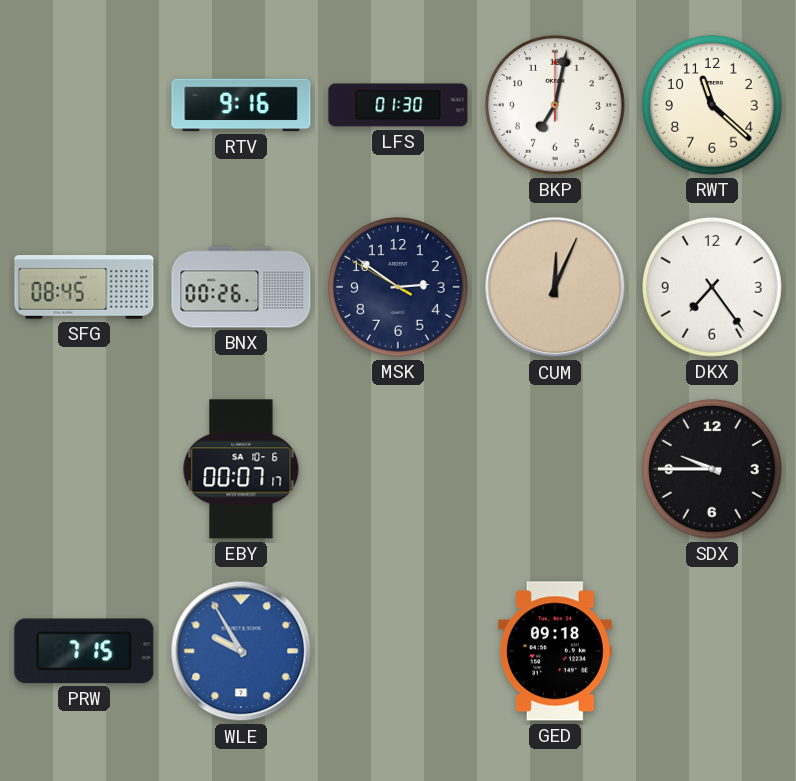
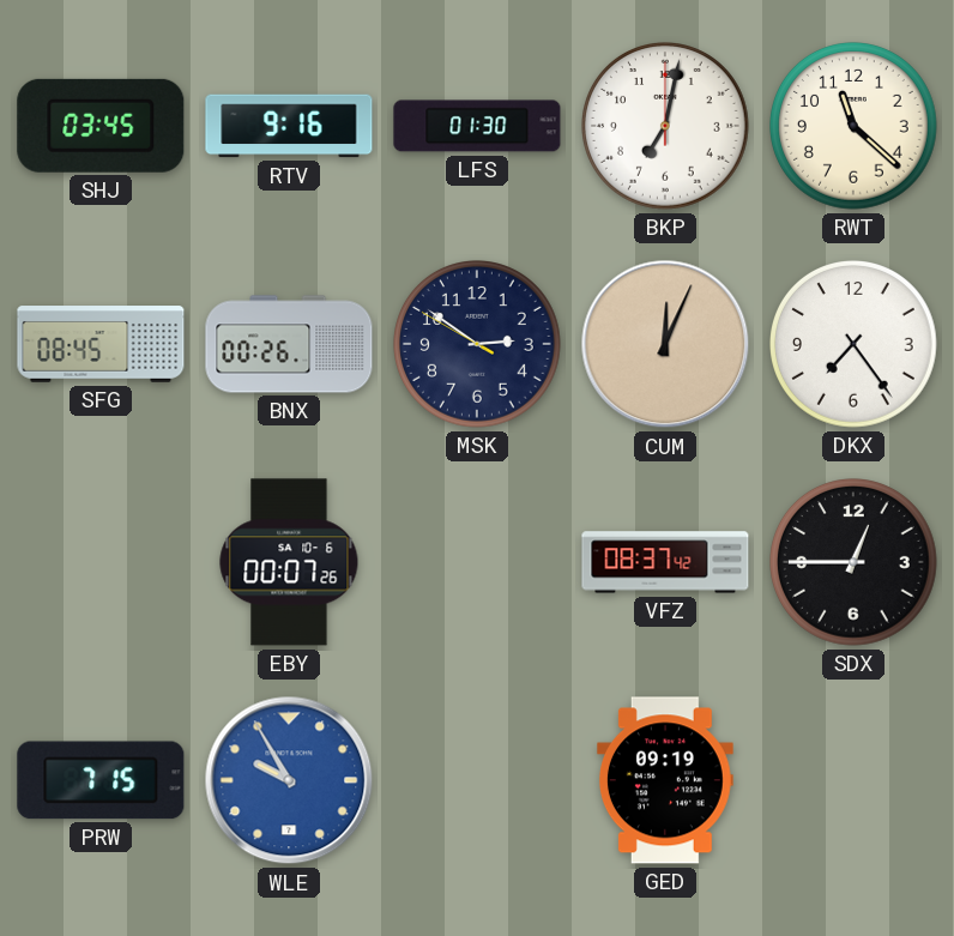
SHJ: none -> 03:45 (101, 126)
EBY: 00:07:17 -> 00:07:26 (289, 562)
VFZ: none -> 08:37 (665, 562)
SDX: 9:45 -> 12:45 (855, 563)
GED: 09:18 -> 09:19 (665, 780)
